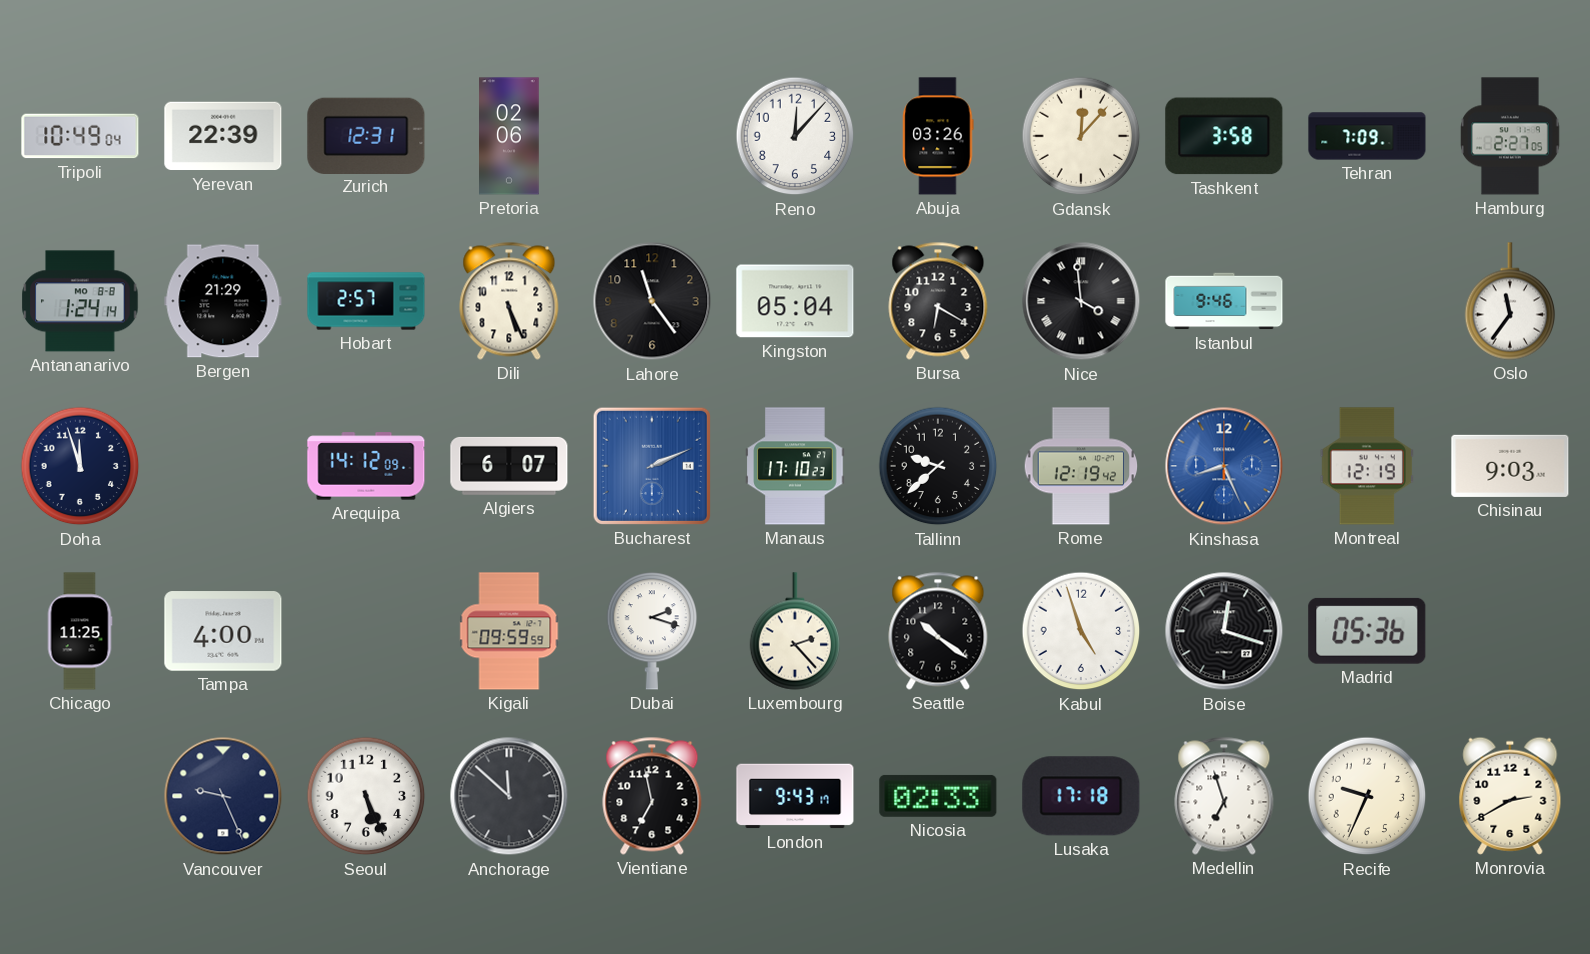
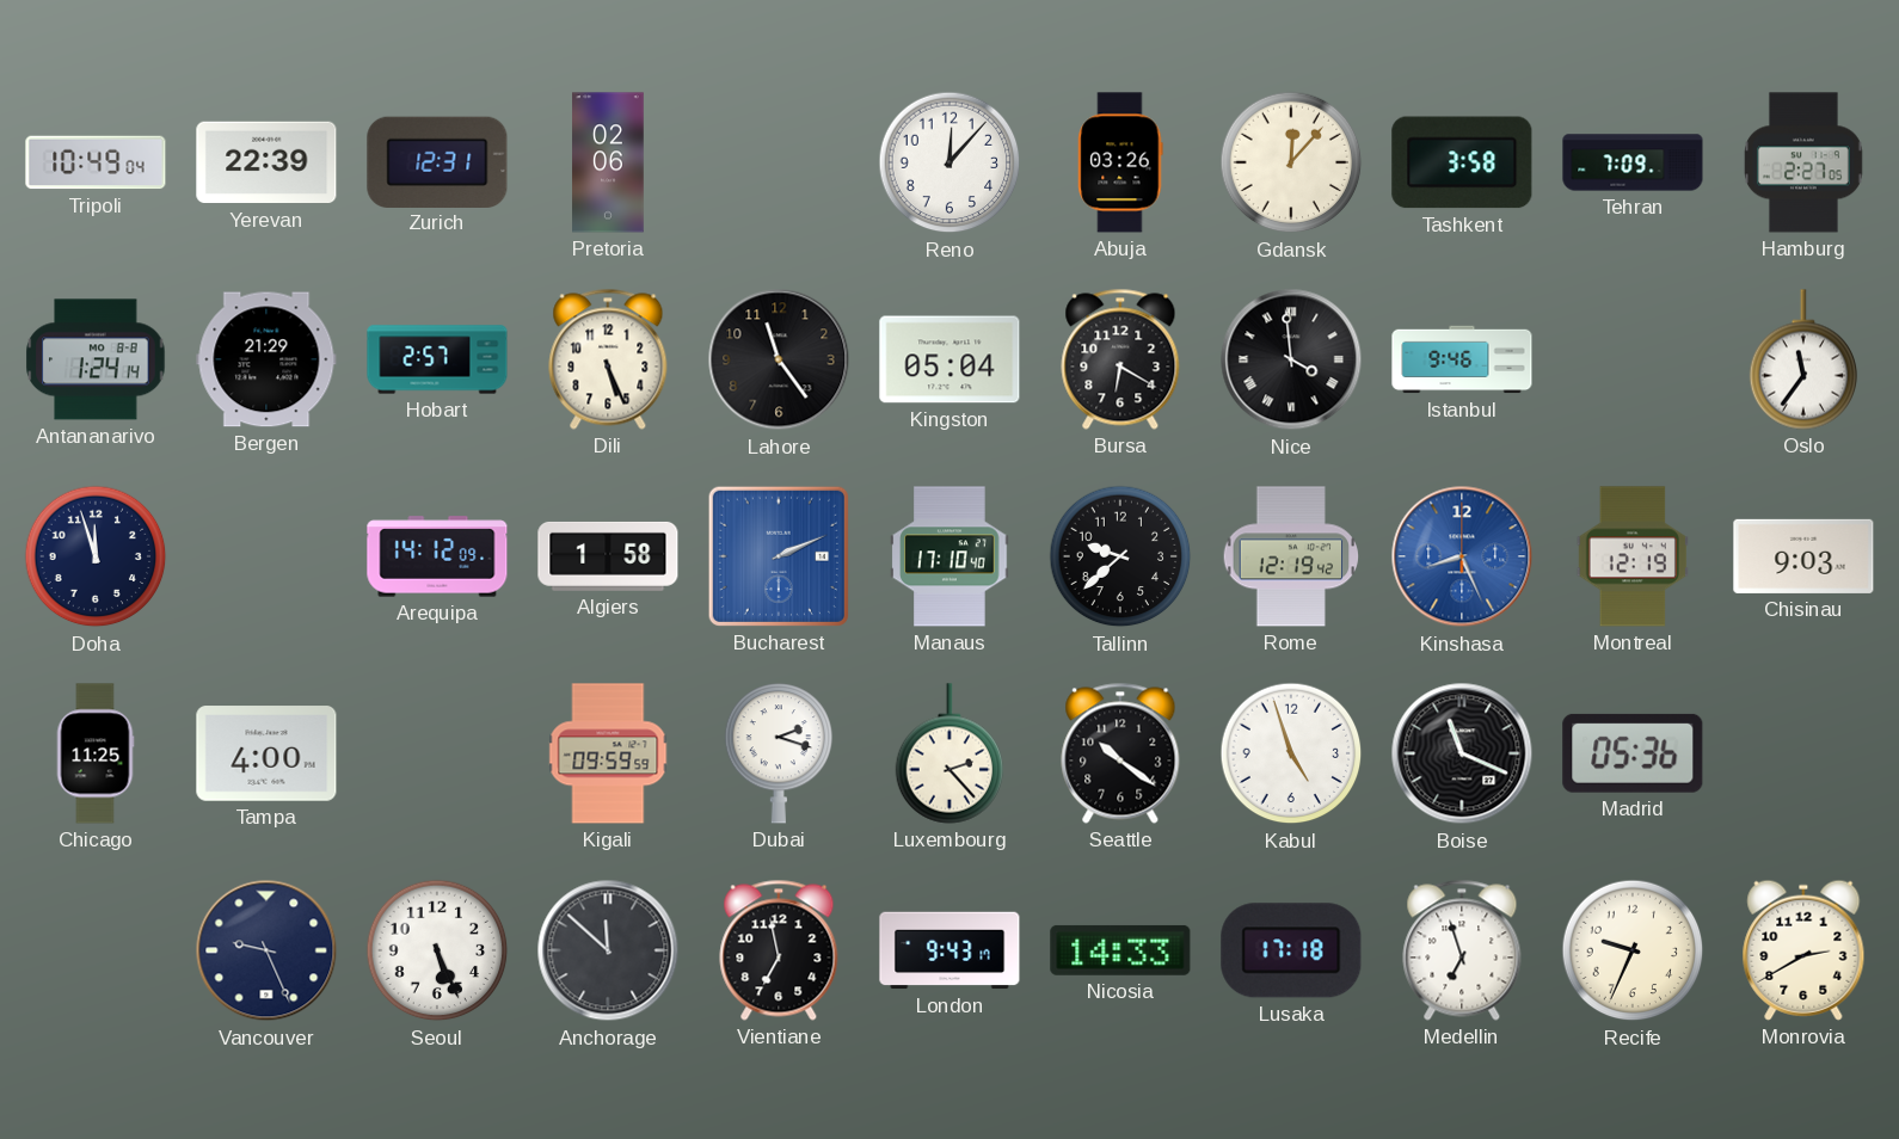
Algiers: 6:07 -> 1:58 (608, 556)
Manaus: 17:10:23 -> 17:10:40 (949, 556)
Boise: 12:18 -> 11:19 (1462, 753)
Nicosia: 02:33 -> 14:33 (1120, 950)
